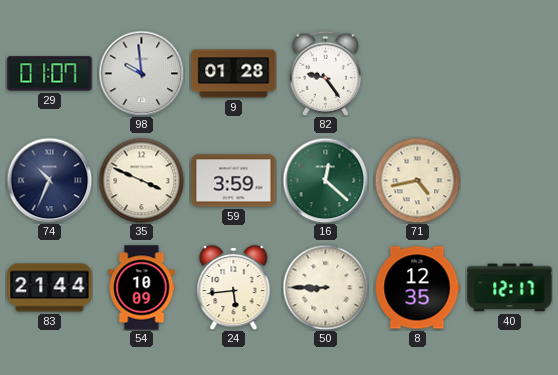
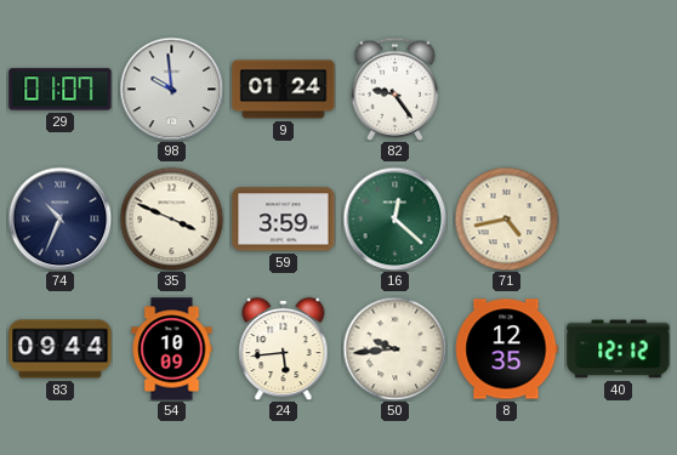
9: 01:28 -> 01:24 (284, 90)
83: 21:44 -> 09:44 (61, 349)
50: 8:45 -> 9:44 (394, 348)
40: 12:17 -> 12:12 (619, 349)
